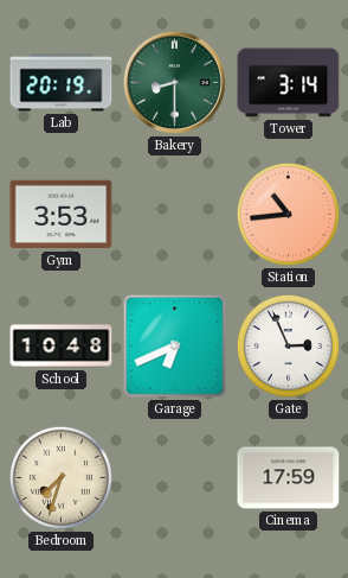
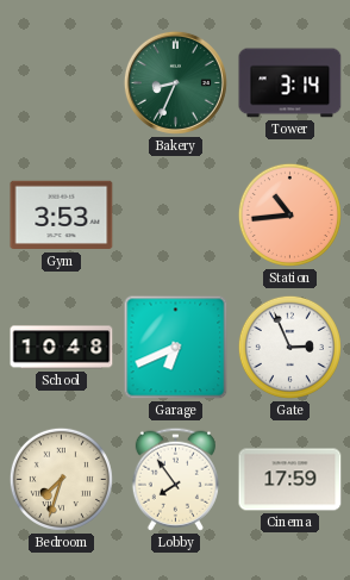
Lab: 20:19 -> none (62, 83)
Bakery: 8:30 -> 8:34 (175, 82)
Lobby: none -> 7:54 (175, 479)
